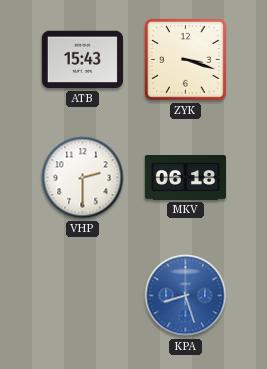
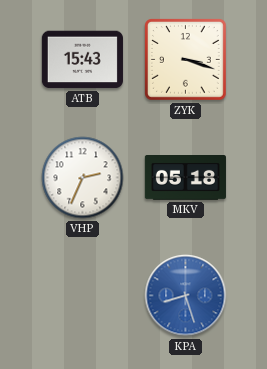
VHP: 2:30 -> 2:34 (83, 178)
MKV: 06:18 -> 05:18 (185, 178)
